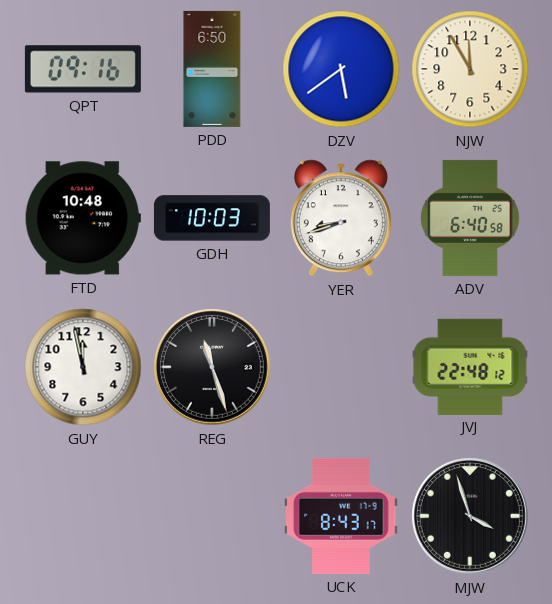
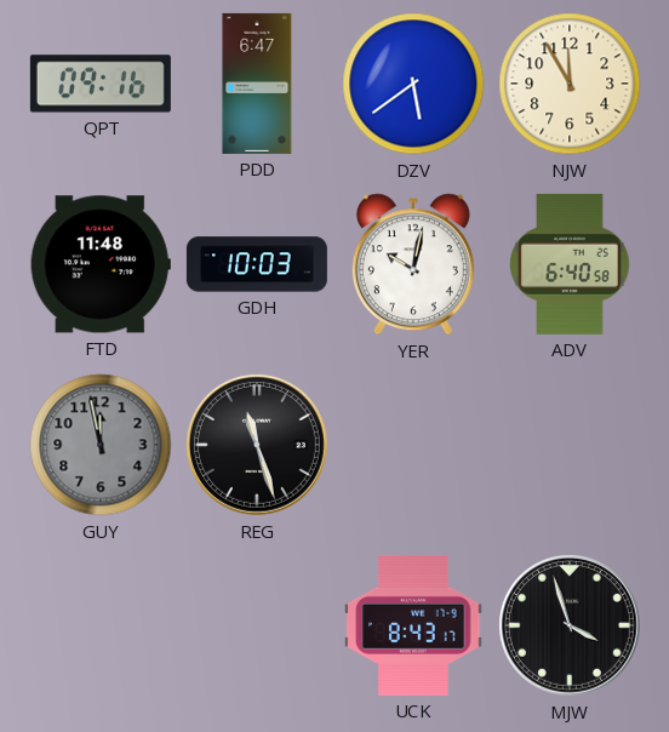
PDD: 6:50 -> 6:47 (257, 84)
FTD: 10:48 -> 11:48 (101, 264)
YER: 8:42 -> 10:02 (413, 264)
GUY dial: white -> grey (101, 445)
JVJ: 22:48 -> none (470, 366)
